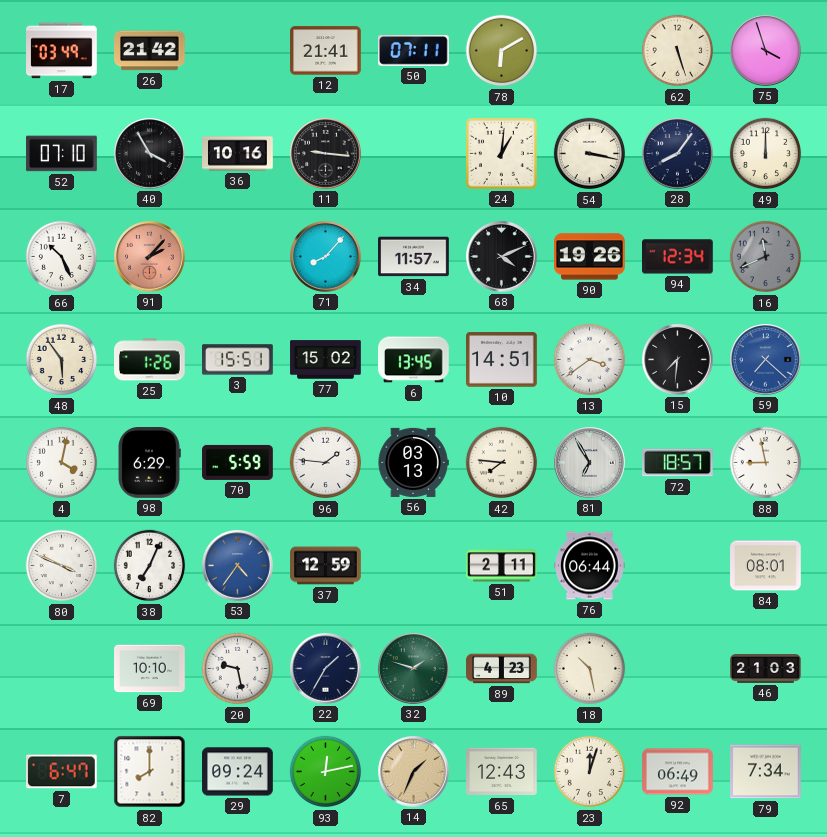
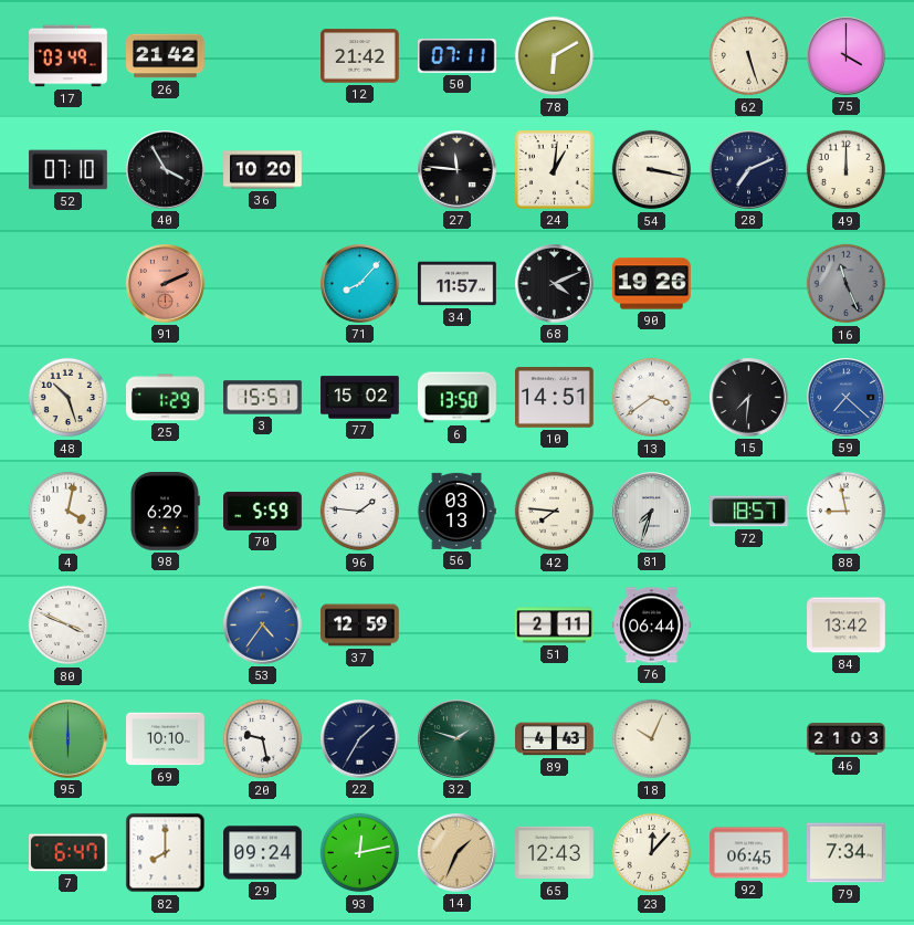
12: 21:41 -> 21:42 (360, 56)
75: 3:57 -> 4:00 (847, 56)
36: 10:16 -> 10:20 (263, 170)
11: 9:16 -> none (326, 154)
27: none -> 11:46 (458, 170)
28: 8:06 -> 7:11 (749, 170)
66: 10:26 -> none (62, 257)
91: 2:07 -> 2:11 (166, 284)
94: 12:34 -> none (678, 257)
16: 11:41 -> 11:26 (847, 284)
48: 5:54 -> 10:27 (69, 398)
25: 1:26 -> 1:29 (166, 398)
6: 13:45 -> 13:50 (458, 398)
81: 6:55 -> 7:33 (652, 512)
38: 7:04 -> none (150, 566)
84: 08:01 -> 13:42 (847, 626)
95: none -> 6:00 (69, 739)
89: 4:23 -> 4:43 (555, 739)
18: 10:28 -> 10:04 (652, 739)
23: 12:03 -> 12:07 (652, 853)
92: 06:49 -> 06:45 (749, 853)
